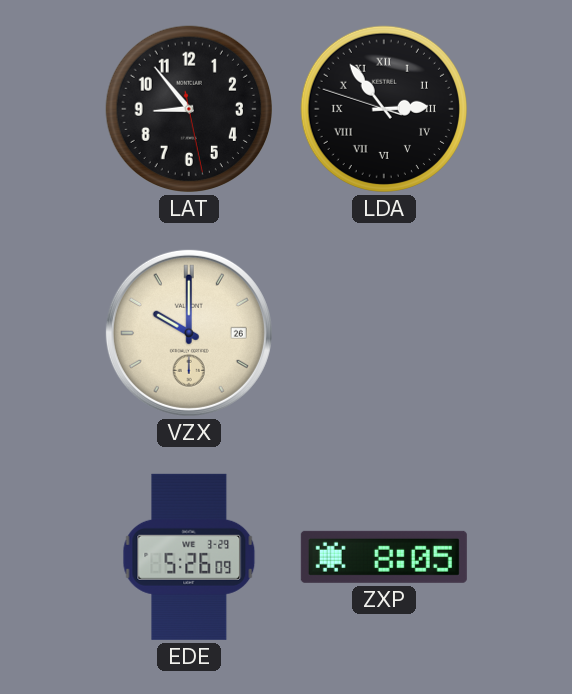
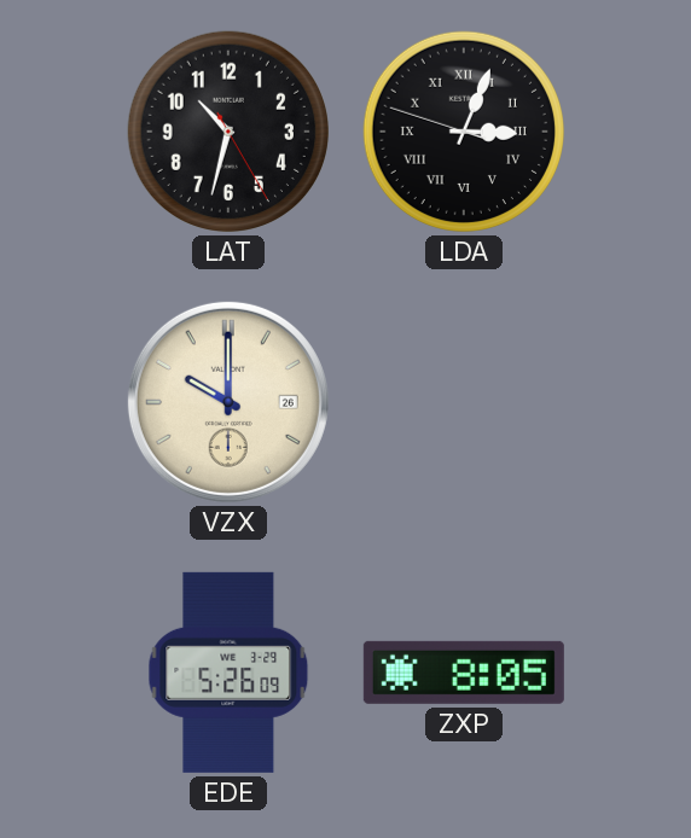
LAT: 8:53 -> 10:32 (228, 132)
LDA: 2:53 -> 3:03 (464, 132)
